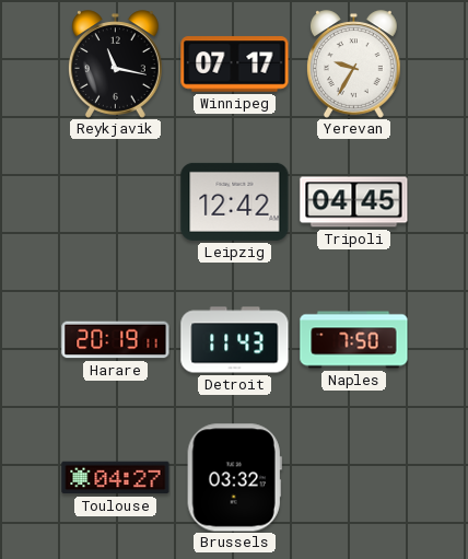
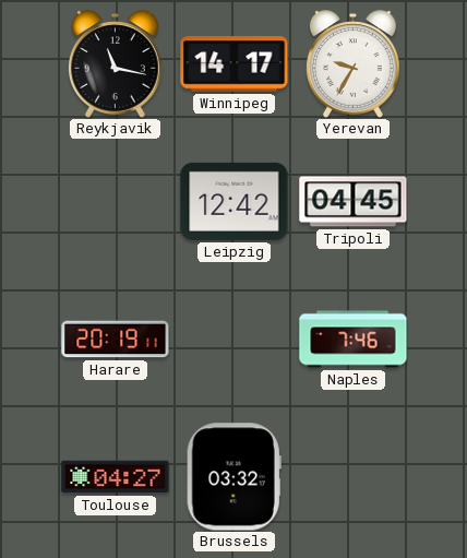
Winnipeg: 07:17 -> 14:17 (235, 64)
Detroit: 11:43 -> none (235, 340)
Naples: 7:50 -> 7:46 (354, 340)
